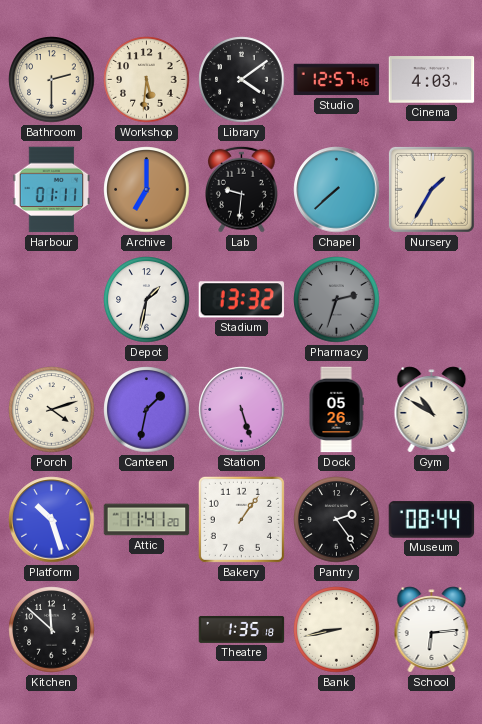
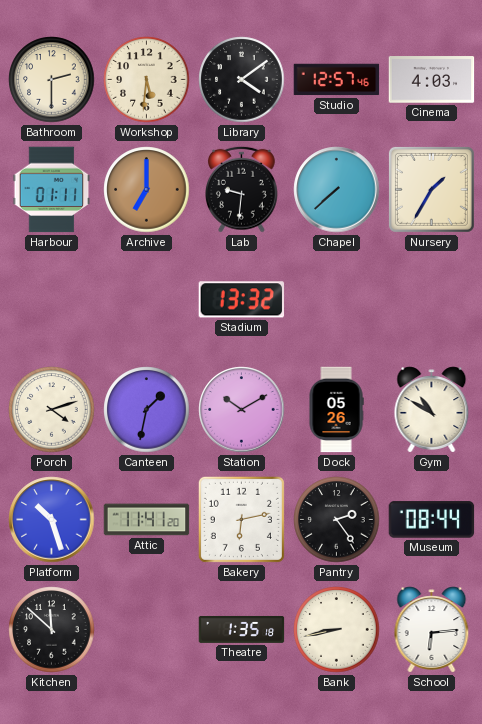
Depot: 1:32 -> none (147, 300)
Pharmacy: 2:33 -> none (337, 300)
Station: 5:27 -> 10:10 (242, 410)
Bakery: 1:06 -> 6:13 (241, 519)
